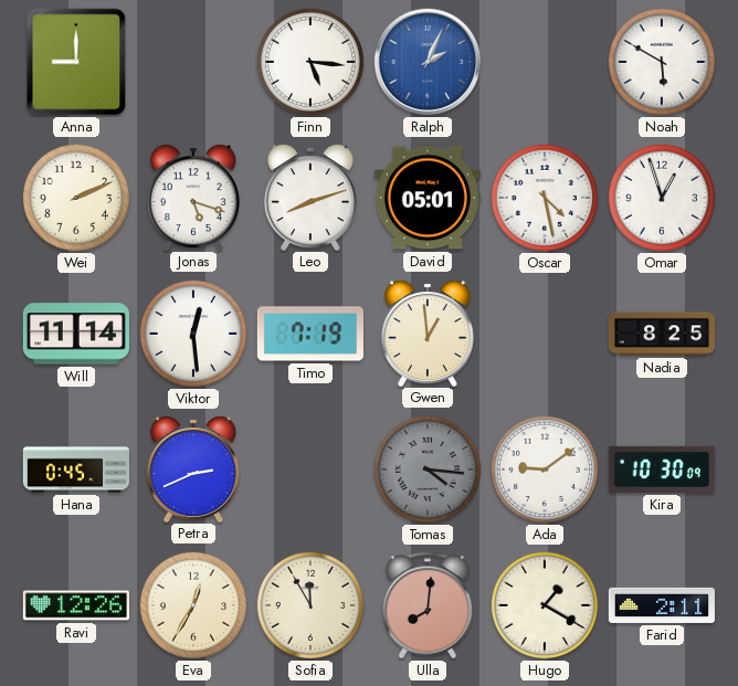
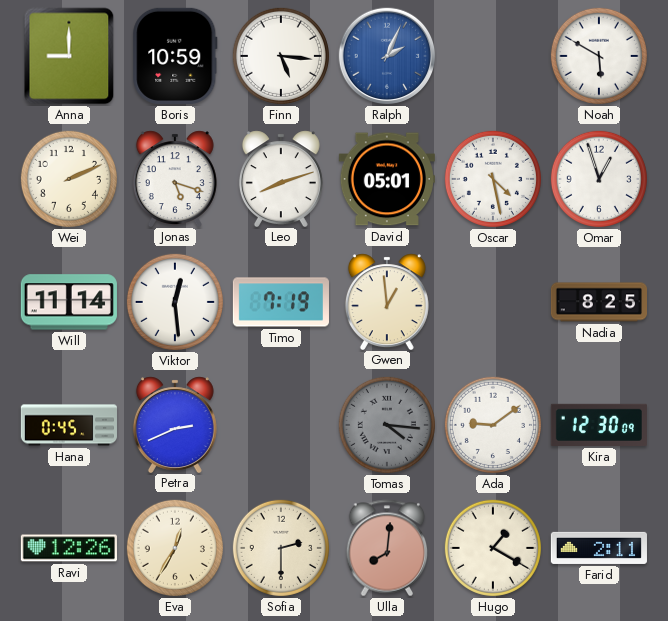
Boris: none -> 10:59 (175, 56)
Kira: 10:30 -> 12:30 (599, 425)
Sofia: 11:55 -> 2:30 (281, 548)
